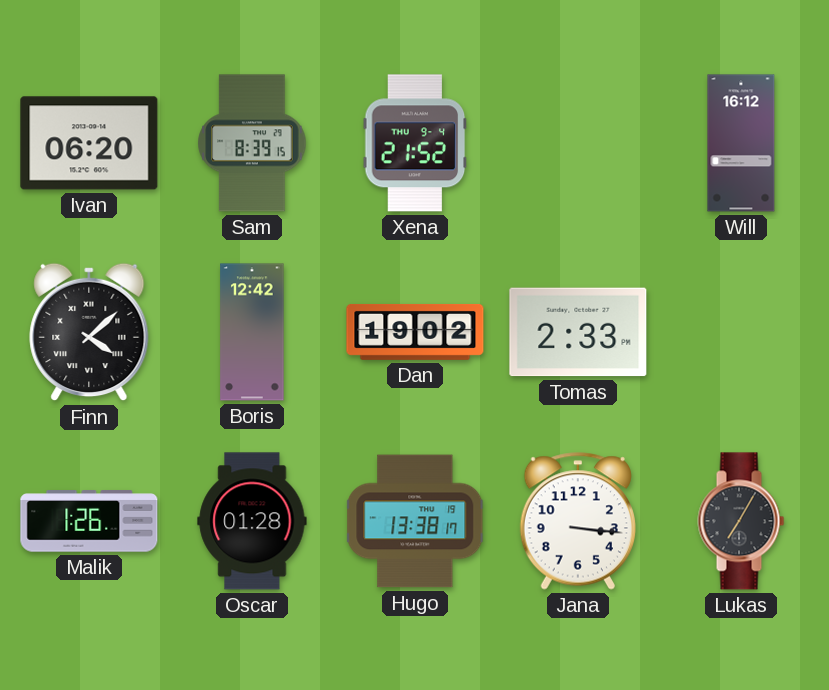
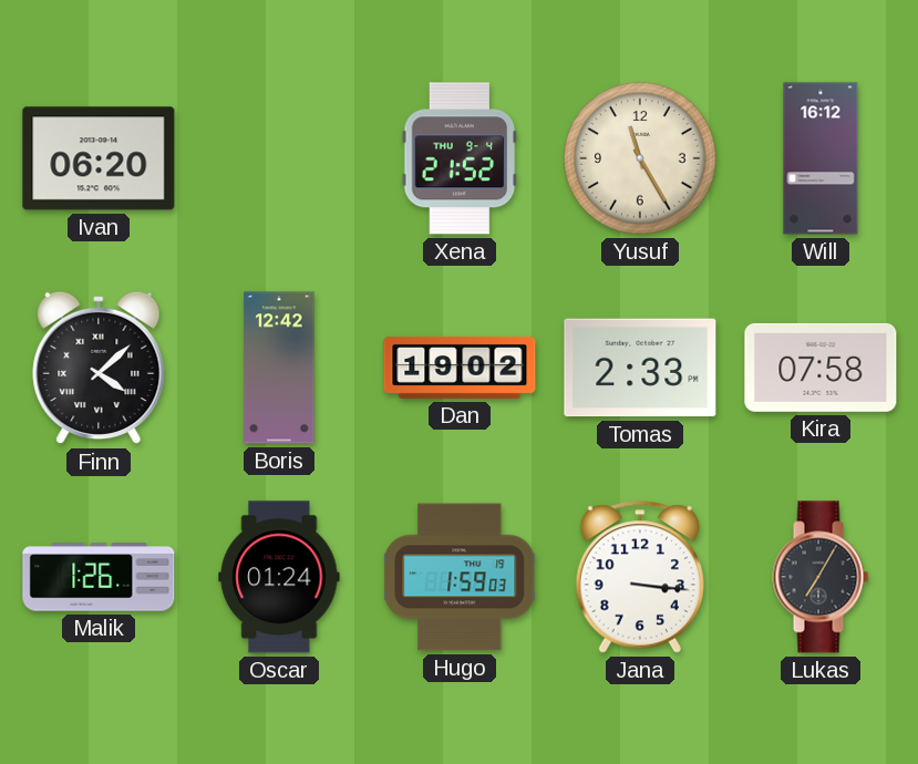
Sam: 8:39 -> none (252, 143)
Yusuf: none -> 11:25 (640, 158)
Kira: none -> 07:58 (821, 368)
Oscar: 01:28 -> 01:24 (279, 577)
Hugo: 13:38 -> 1:59 (461, 577)
